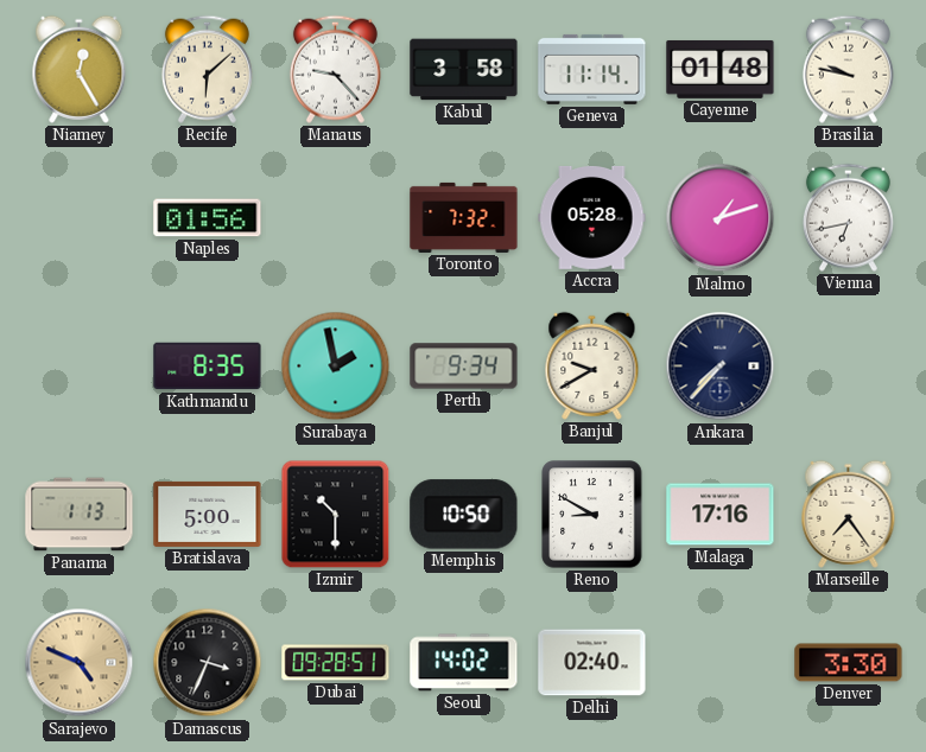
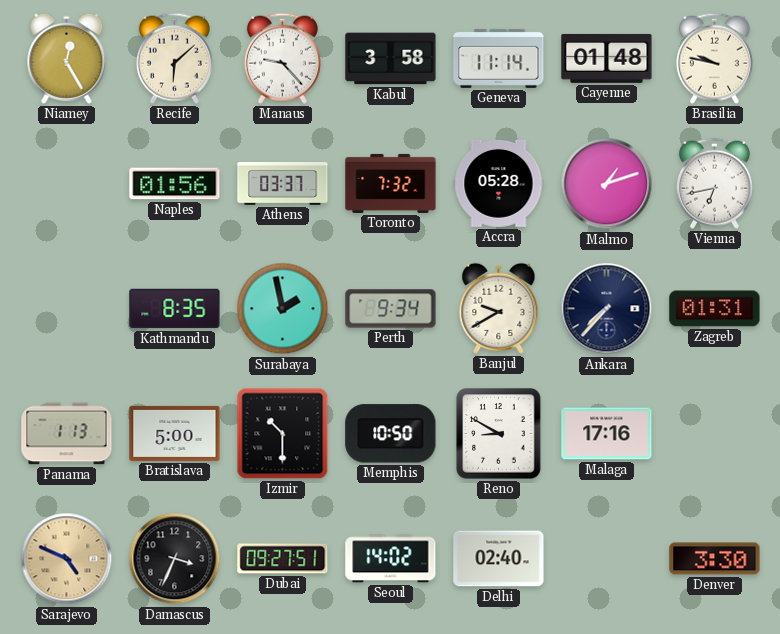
Athens: none -> 03:37 (283, 184)
Zagreb: none -> 01:31 (715, 309)
Marseille: 7:24 -> none (849, 514)
Dubai: 09:28 -> 09:27 (283, 559)
